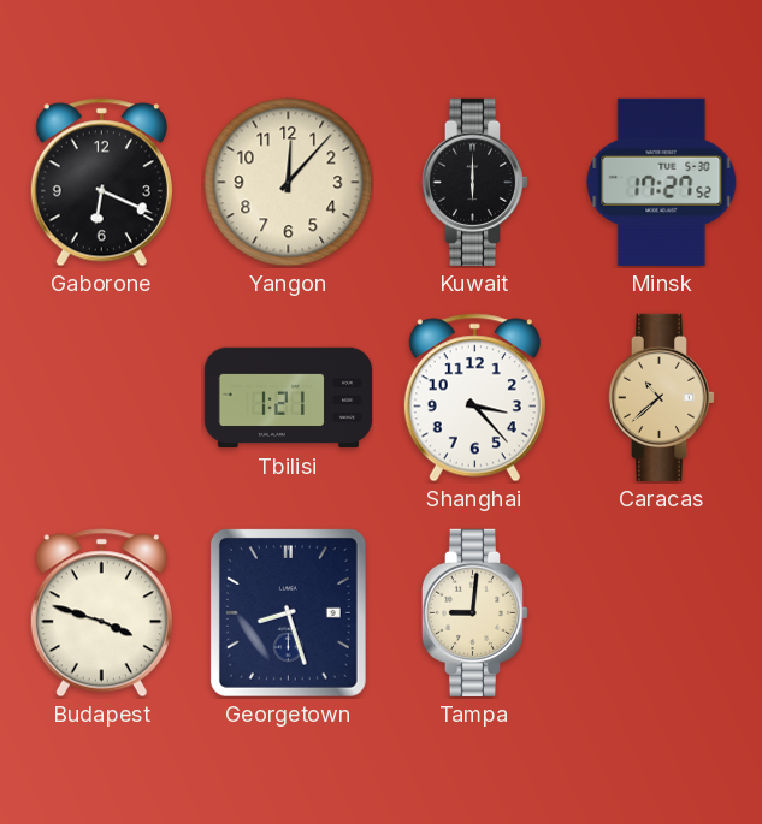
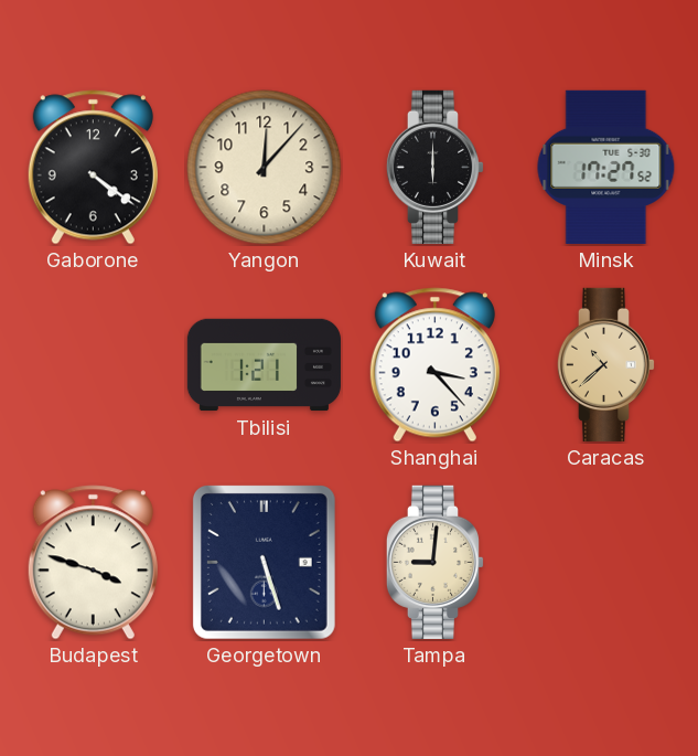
Gaborone: 6:19 -> 4:21 (93, 168)
Georgetown: 8:27 -> 5:27 (264, 562)
